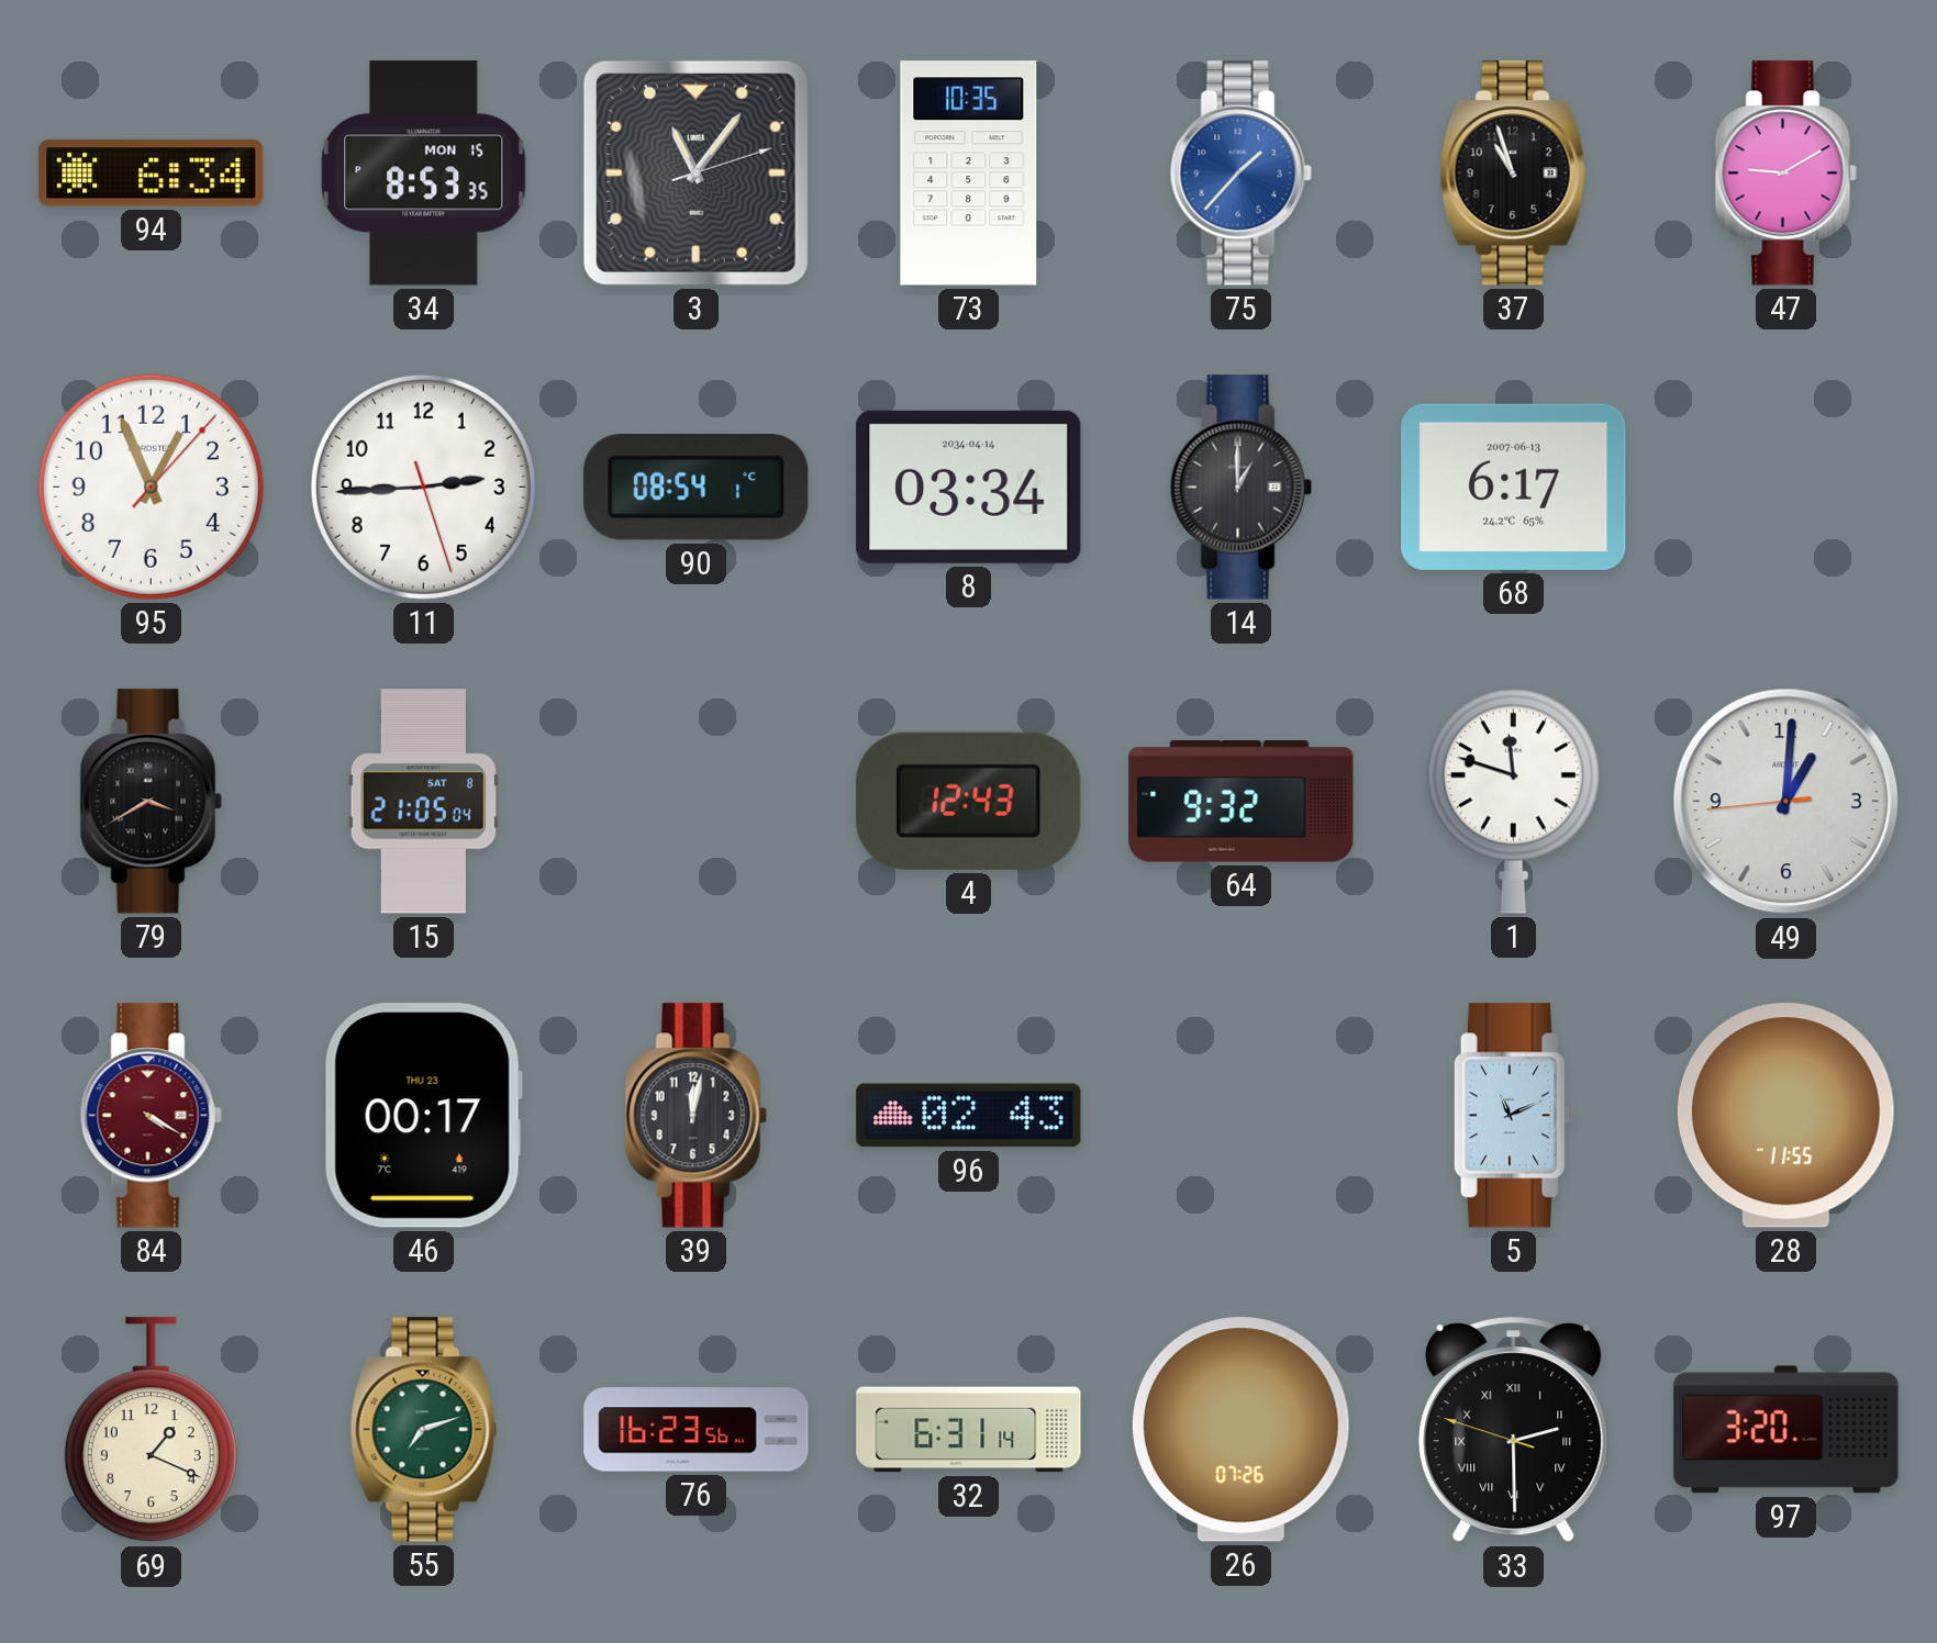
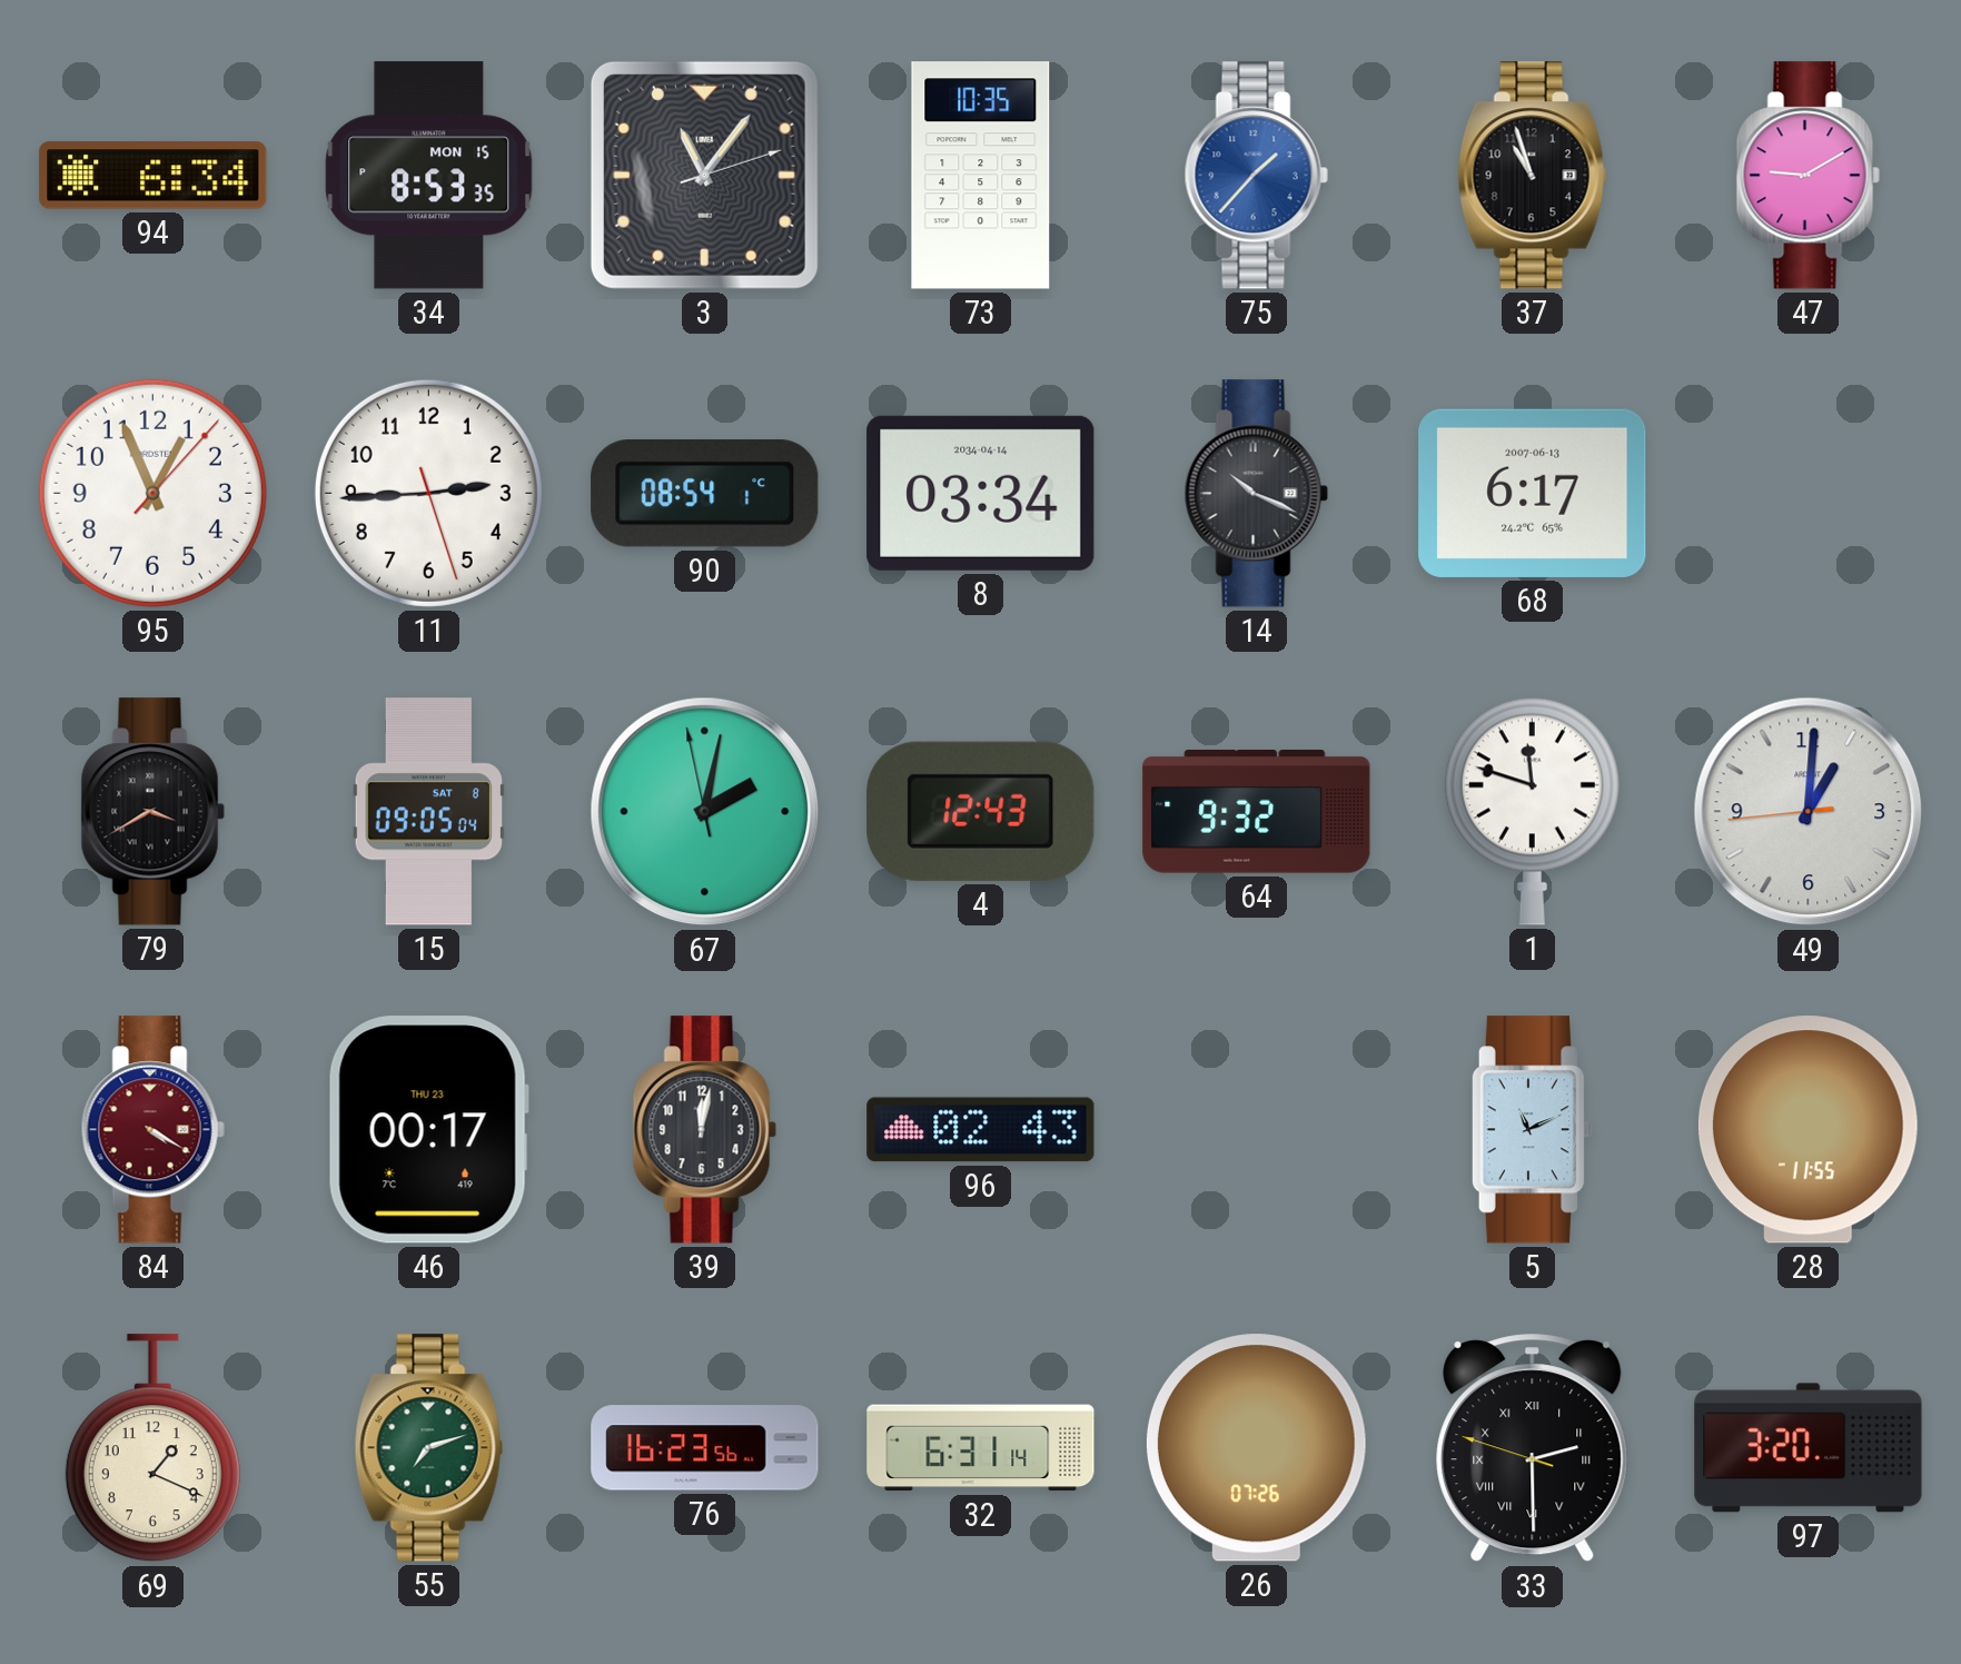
14: 1:00 -> 10:19 (1256, 494)
15: 21:05 -> 09:05 (428, 812)
67: none -> 2:01 (705, 812)
